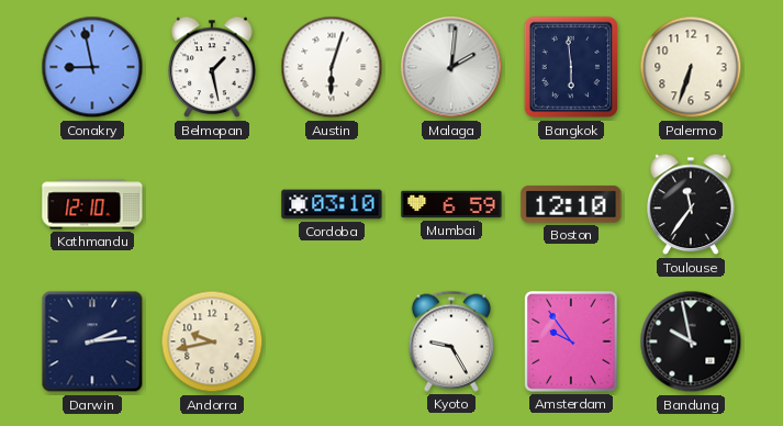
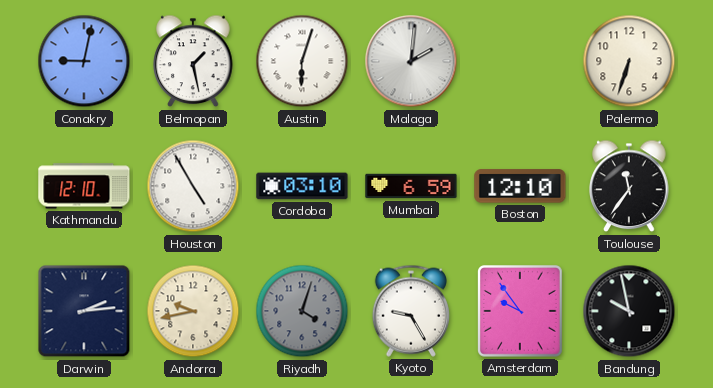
Conakry: 8:58 -> 9:02 (84, 61)
Bangkok: 5:59 -> none (571, 67)
Houston: none -> 4:55 (193, 186)
Riyadh: none -> 4:03 (302, 311)
